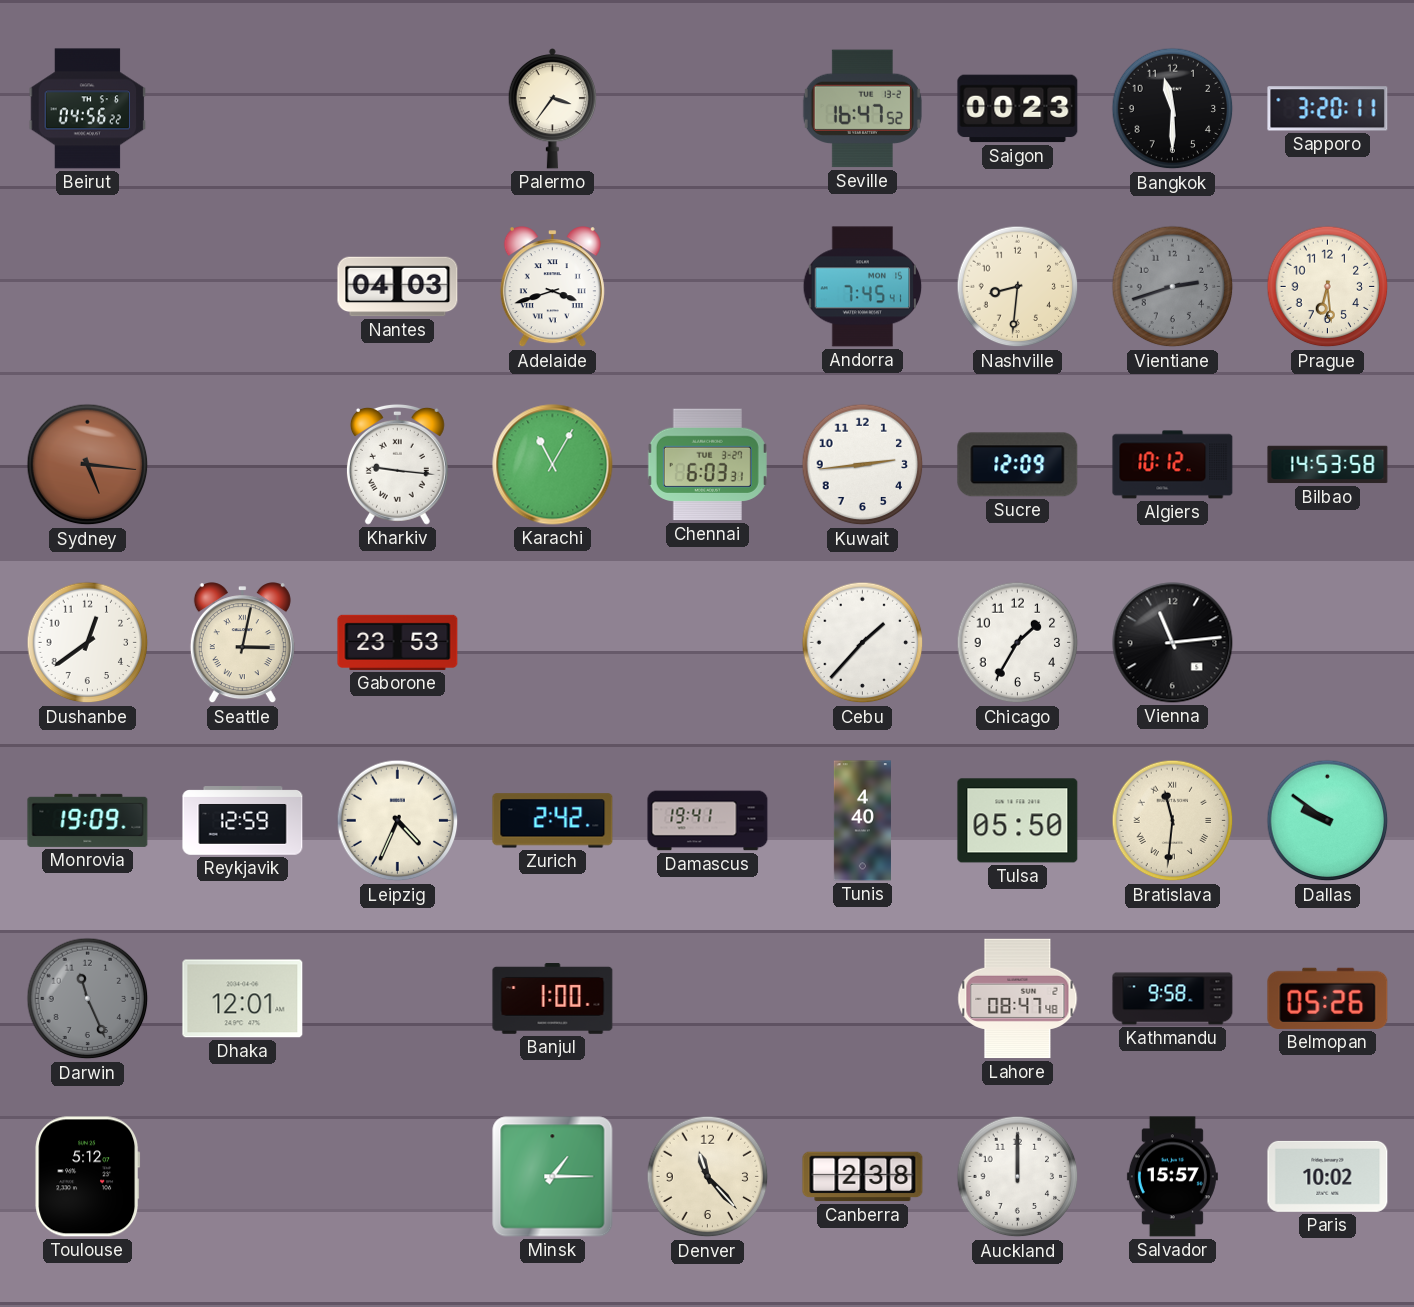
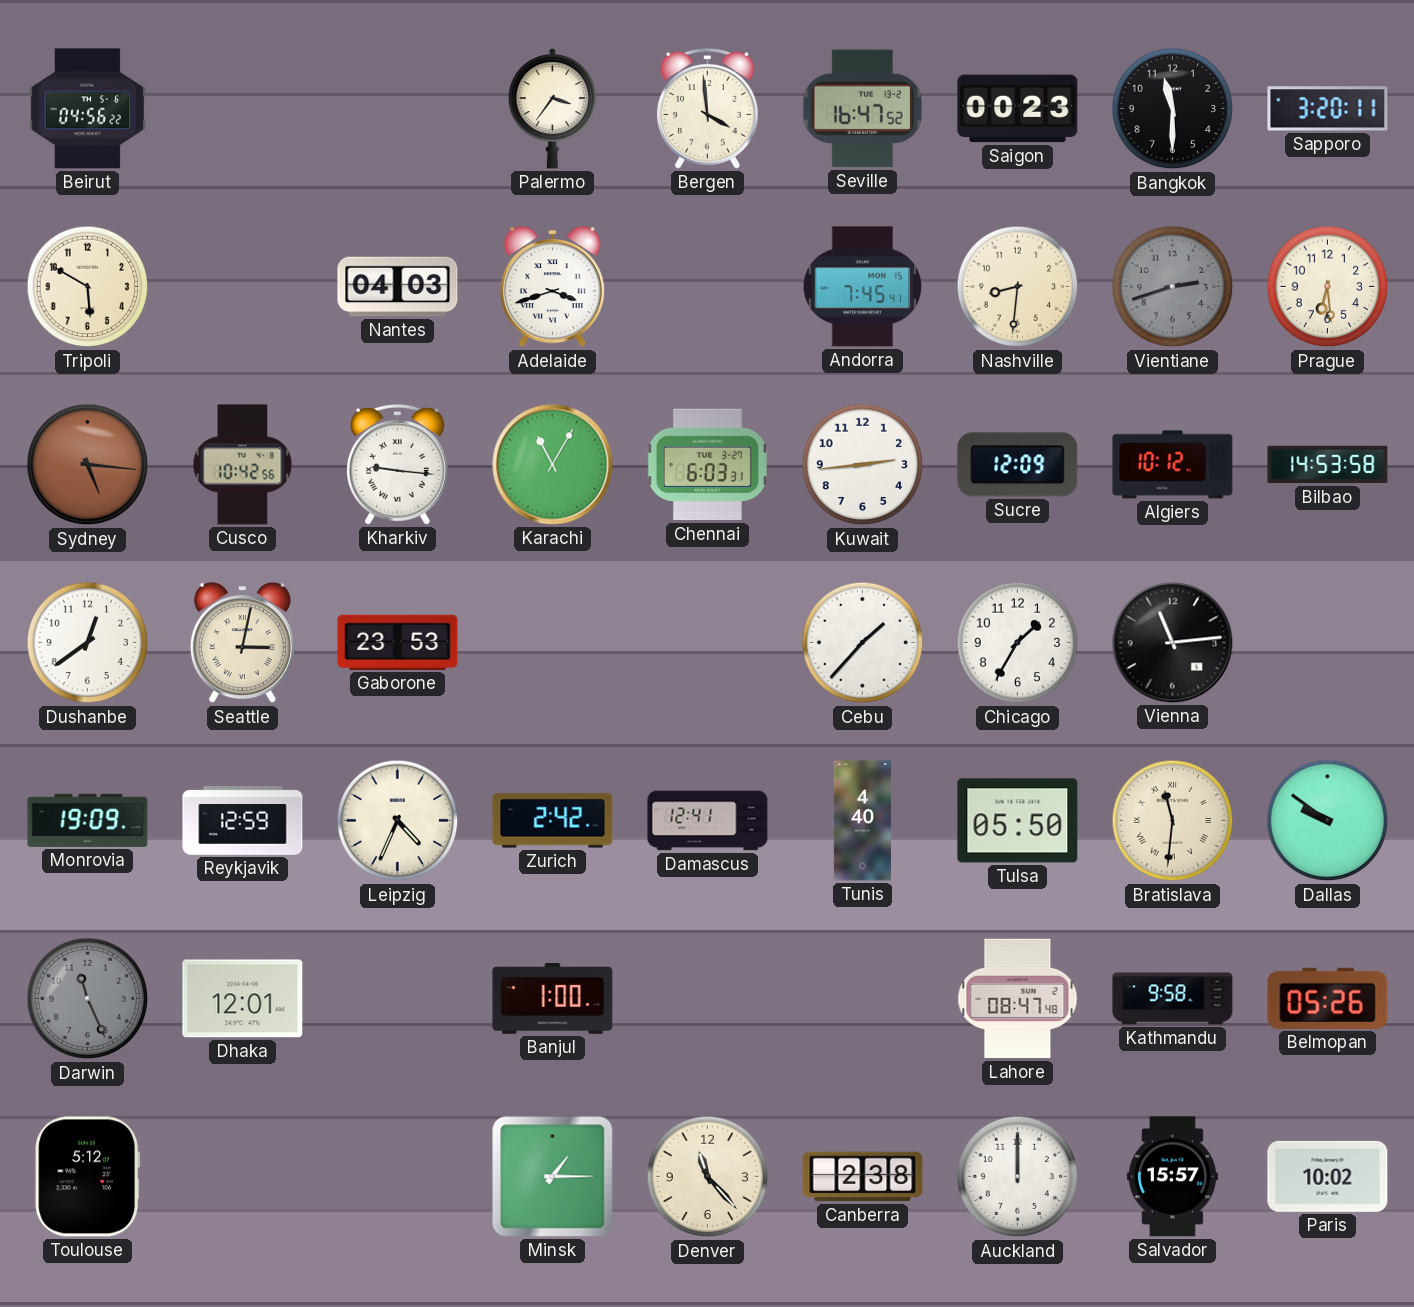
Bergen: none -> 3:59 (707, 108)
Tripoli: none -> 5:50 (88, 287)
Cusco: none -> 10:42 (243, 465)
Damascus: 19:41 -> 12:41 (708, 821)
